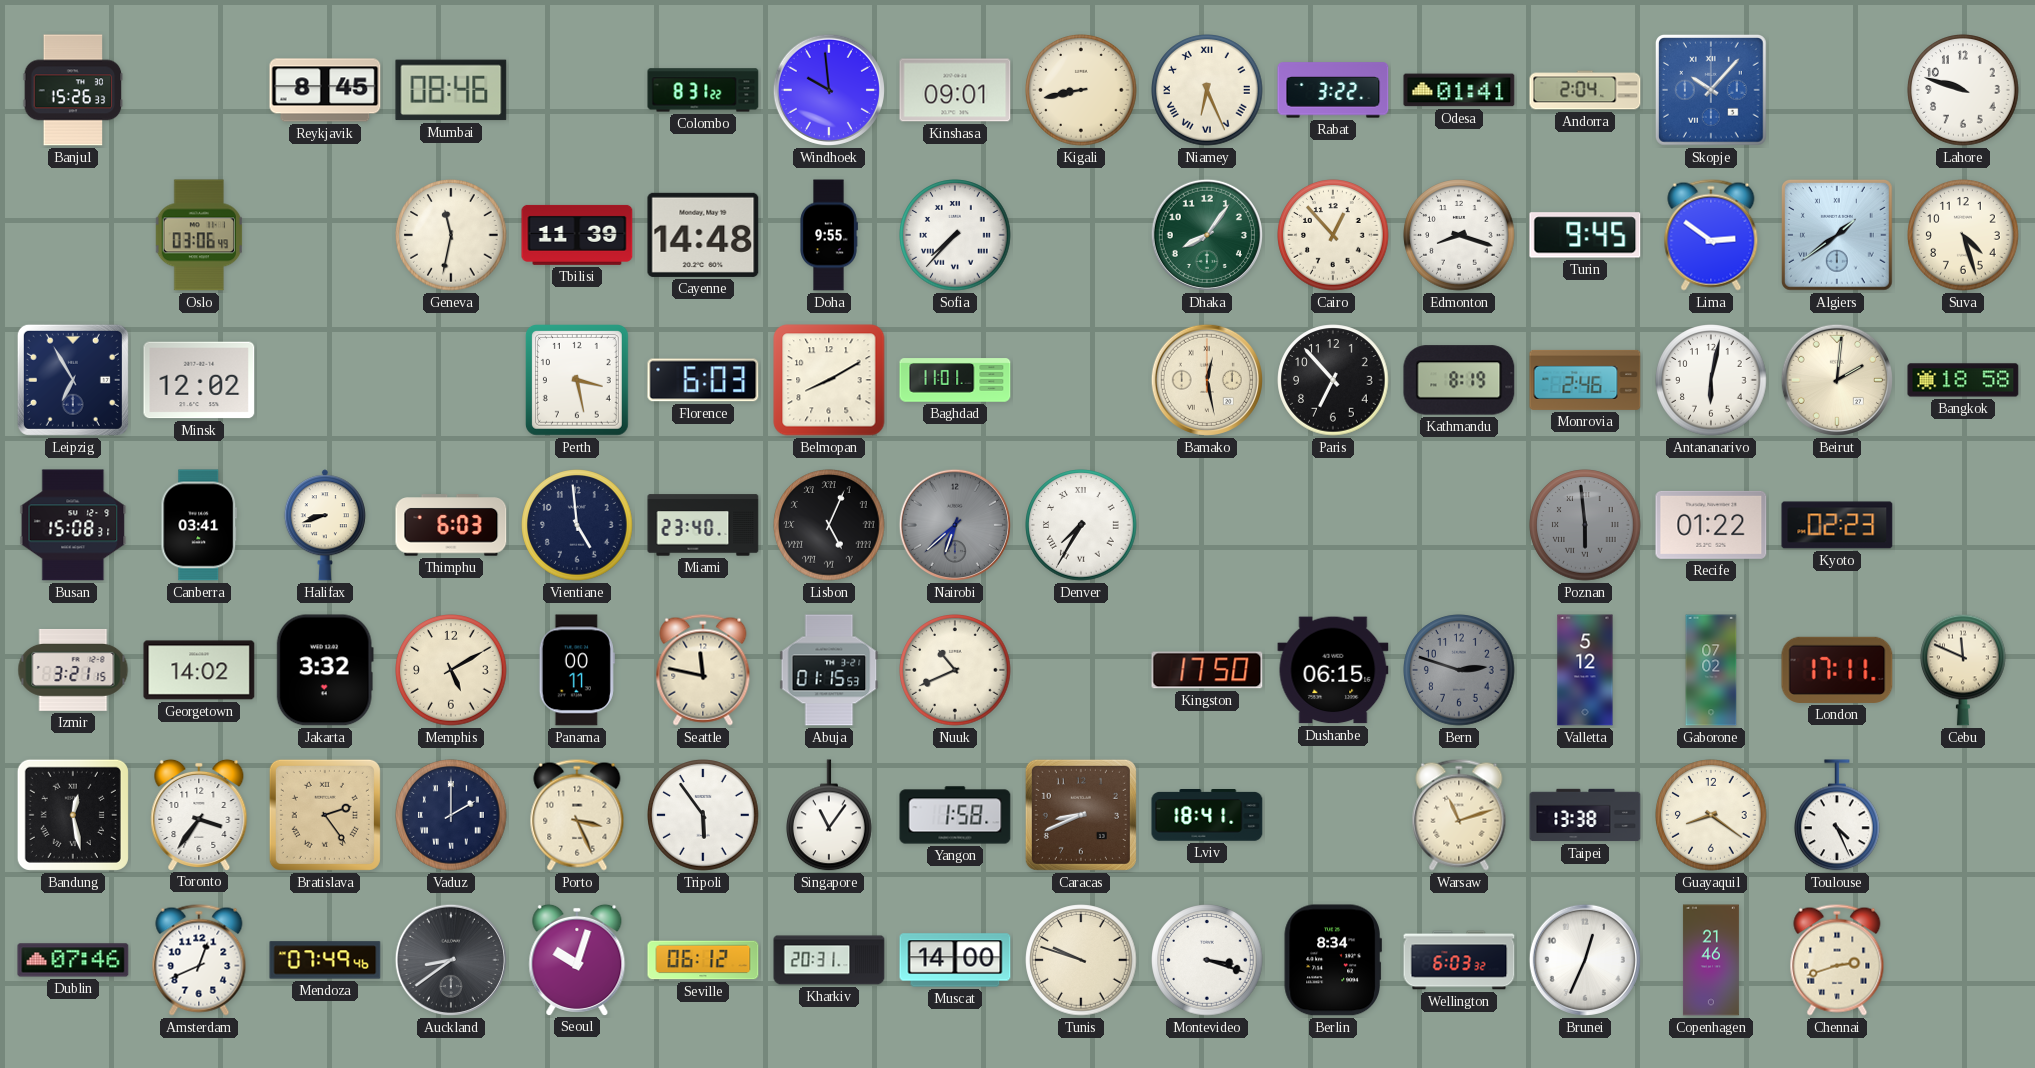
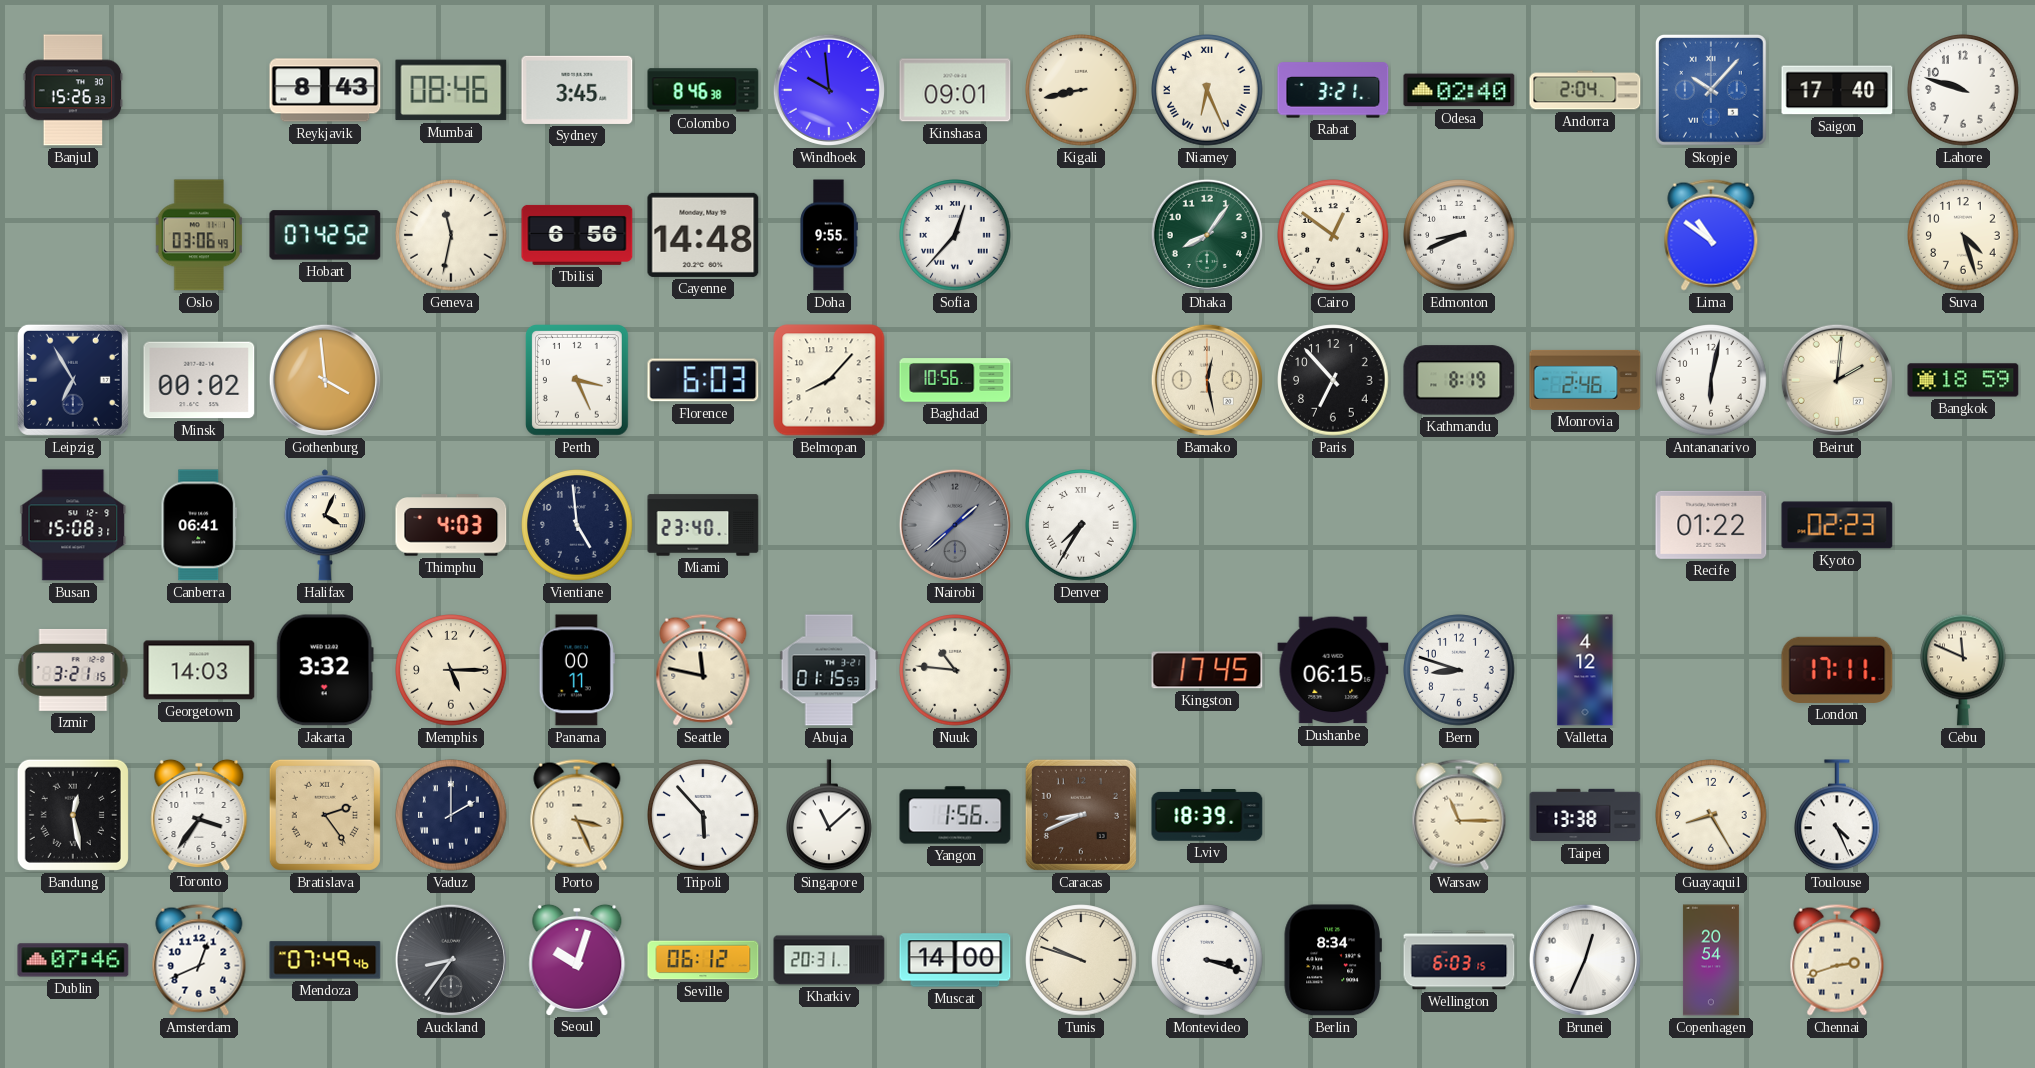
Reykjavik: 8:45 -> 8:43 (325, 90)
Sydney: none -> 3:45 (577, 90)
Colombo: 8:31 -> 8:46 (703, 90)
Rabat: 3:22 -> 3:21 (1333, 90)
Odesa: 01:41 -> 02:40 (1459, 90)
Saigon: none -> 17:40 (1837, 90)
Hobart: none -> 07:42 (325, 235)
Tbilisi: 11:39 -> 6:56 (577, 235)
Sofia: 7:37 -> 12:37 (955, 235)
Cairo: 12:53 -> 12:51 (1333, 235)
Edmonton: 8:18 -> 8:41 (1459, 235)
Turin: 9:45 -> none (1585, 235)
Lima: 2:51 -> 10:51 (1711, 235)
Algiers: 1:39 -> none (1837, 235)
Minsk: 12:02 -> 00:02 (199, 380)
Gothenburg: none -> 3:59 (325, 380)
Perth: 3:28 -> 3:26 (577, 381)
Belmopan: 8:10 -> 8:07 (829, 380)
Baghdad: 11:01 -> 10:56 (955, 380)
Bangkok: 18:58 -> 18:59 (1963, 380)
Canberra: 03:41 -> 06:41 (199, 525)
Halifax: 8:42 -> 4:04 (325, 525)
Thimphu: 6:03 -> 4:03 (451, 525)
Lisbon: 5:04 -> none (829, 525)
Nairobi: 6:38 -> 1:38 (955, 525)
Poznan: 5:59 -> none (1585, 525)
Georgetown: 14:02 -> 14:03 (199, 670)
Memphis: 5:10 -> 5:15 (451, 670)
Nuuk: 10:41 -> 10:46 (955, 670)
Kingston: 17:50 -> 17:45 (1207, 670)
Bern: 2:48 -> 8:48 (1459, 670)
Bern dial: grey -> white (1459, 670)
Valletta: 5:12 -> 4:12 (1585, 670)
Gaborone: 07:02 -> none (1711, 670)
Tripoli: 5:54 -> 5:53 (703, 815)
Singapore: 11:06 -> 11:08 (830, 816)
Yangon: 1:58 -> 1:56 (955, 815)
Lviv: 18:41 -> 18:39 (1207, 816)
Warsaw: 11:12 -> 11:15 (1459, 815)
Guayaquil: 8:21 -> 8:25 (1711, 815)
Auckland: 8:39 -> 8:36 (451, 960)
Wellington: 6:03:32 -> 6:03:15 (1459, 960)
Copenhagen: 21:46 -> 20:54 (1711, 960)
